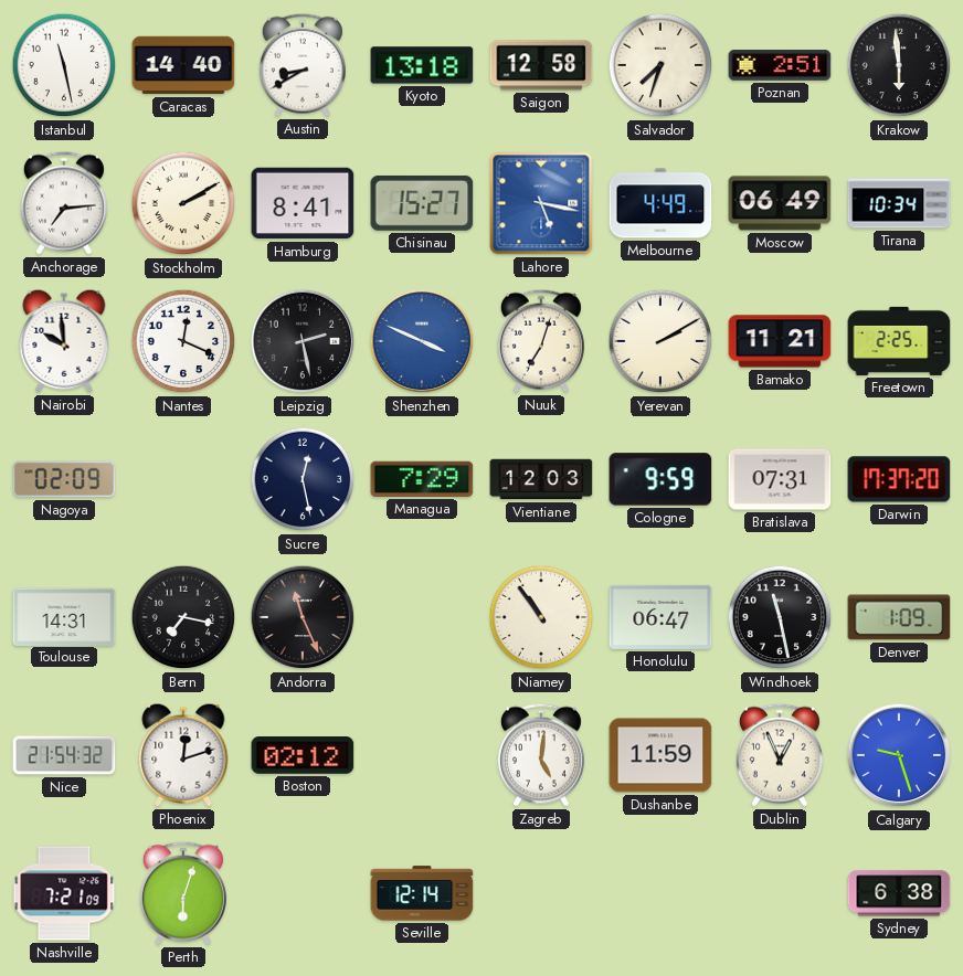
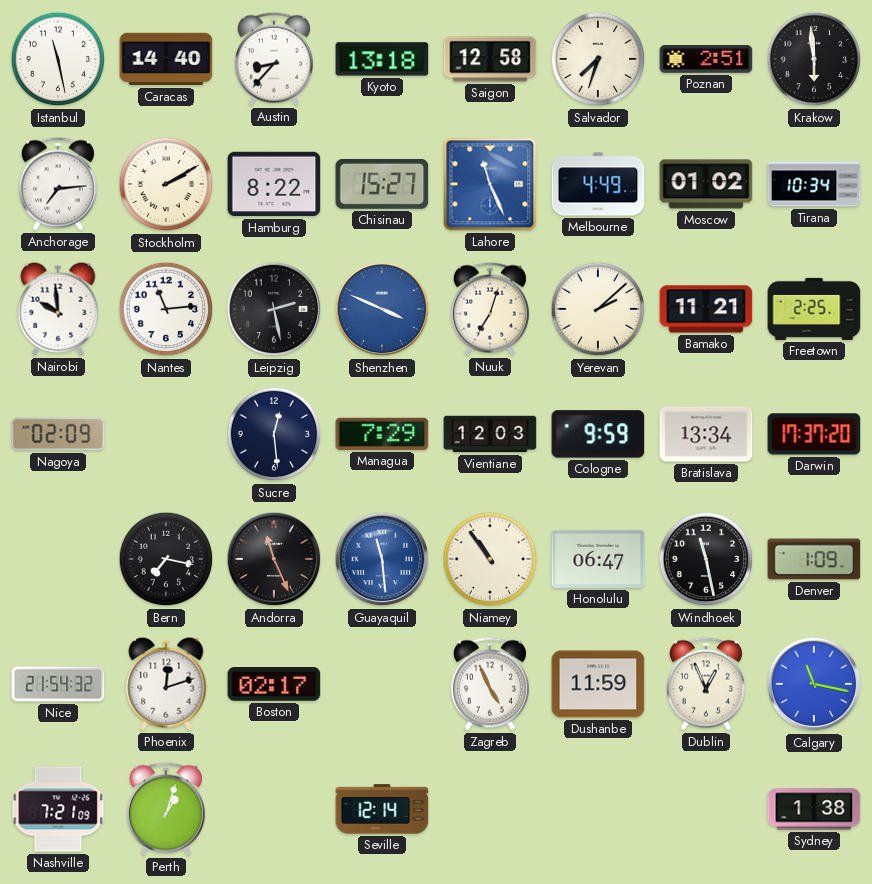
Austin: 8:40 -> 8:37 (274, 59)
Hamburg: 8:41 -> 8:22 (274, 184)
Lahore: 5:17 -> 11:26 (490, 184)
Moscow: 06:49 -> 01:02 (706, 184)
Nantes: 12:19 -> 11:14 (166, 309)
Yerevan: 2:10 -> 2:08 (598, 309)
Sucre: 12:28 -> 12:29 (274, 434)
Bratislava: 07:31 -> 13:34 (706, 434)
Toulouse: 14:31 -> none (64, 616)
Guayaquil: none -> 11:29 (382, 559)
Boston: 02:12 -> 02:17 (274, 684)
Zagreb: 5:01 -> 4:56 (490, 684)
Calgary: 9:27 -> 11:17 (814, 684)
Perth: 6:03 -> 1:03 (166, 809)
Sydney: 6:38 -> 1:38 (814, 809)
